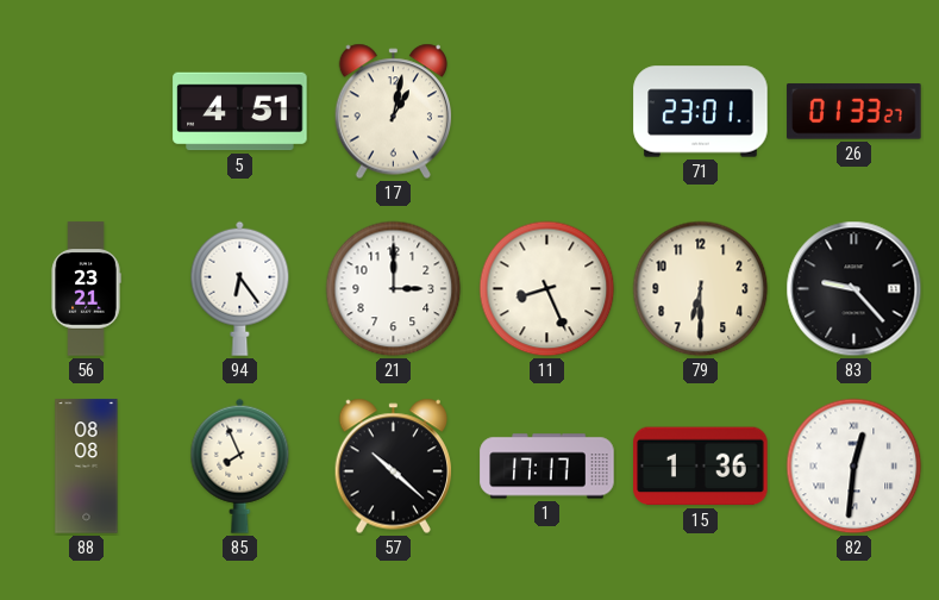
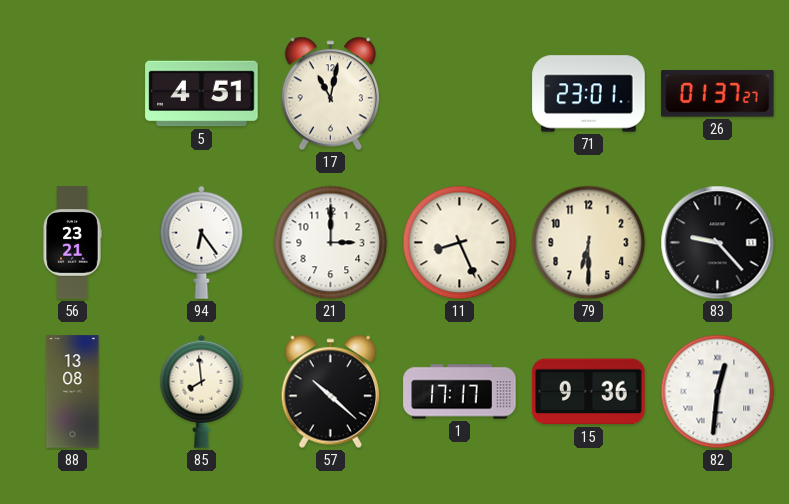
17: 1:02 -> 11:02 (331, 94)
26: 01:33 -> 01:37 (718, 94)
88: 08:08 -> 13:08 (73, 392)
85: 7:56 -> 7:59 (202, 391)
15: 1:36 -> 9:36 (589, 392)
